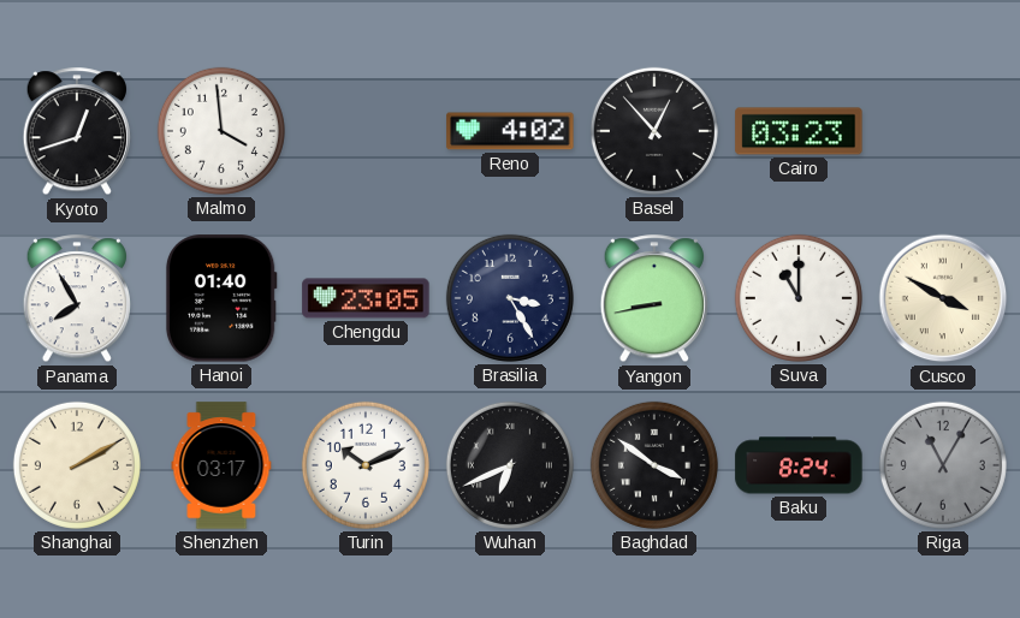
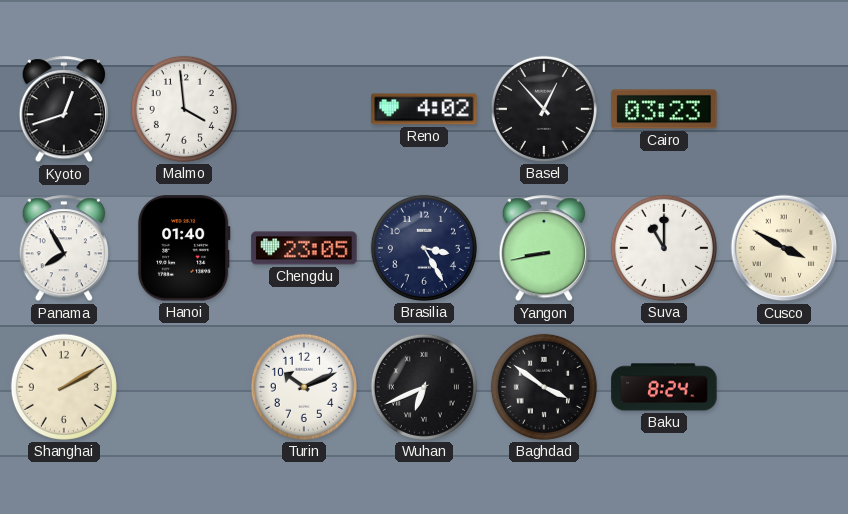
Shenzhen: 03:17 -> none (221, 465)
Riga: 11:05 -> none (943, 465)
